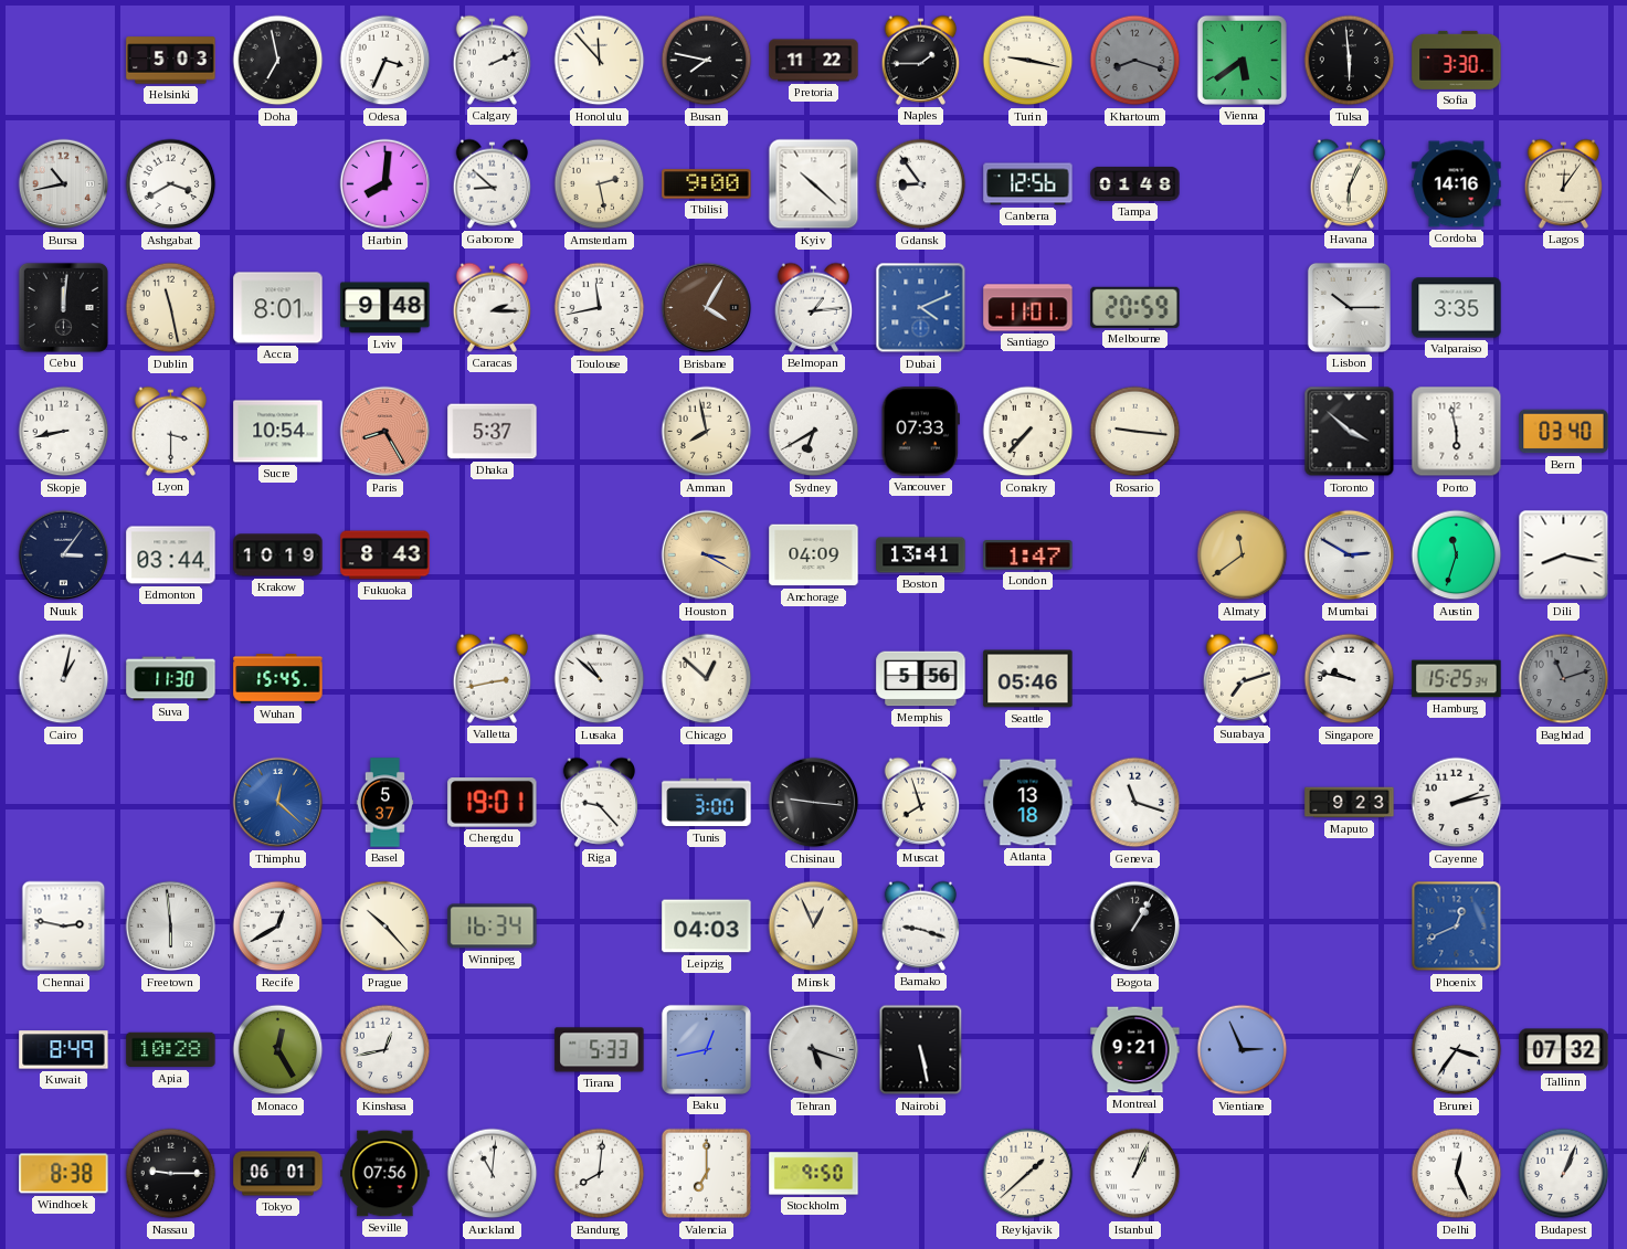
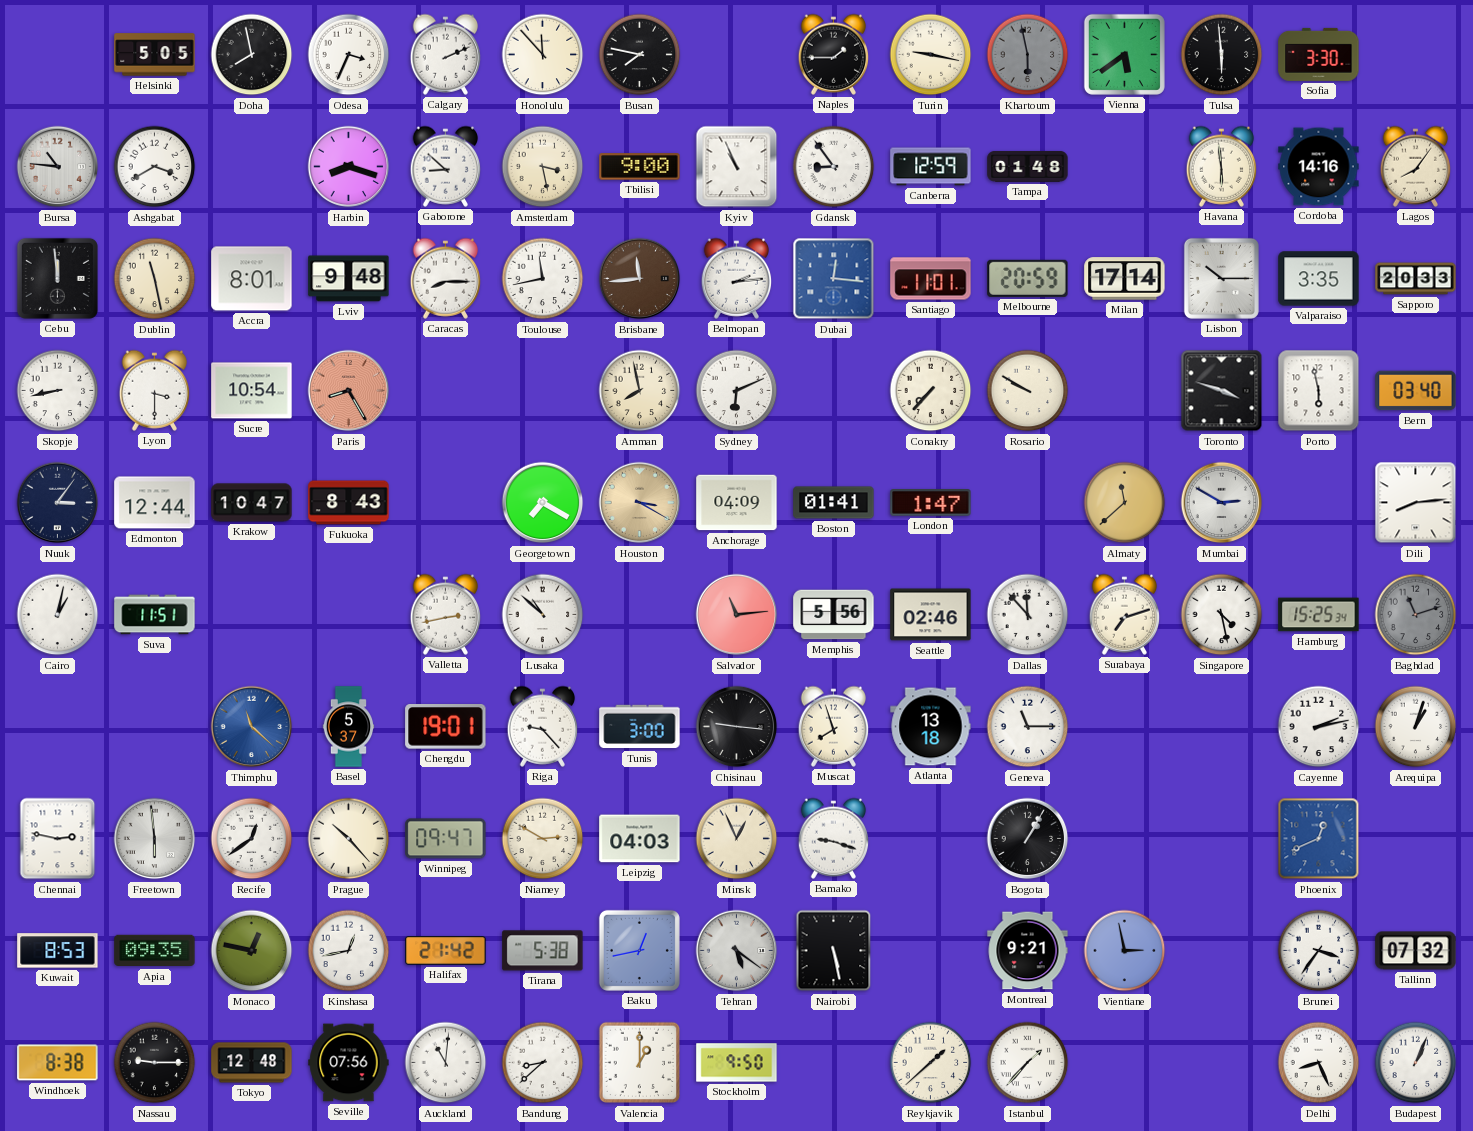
Helsinki: 5:03 -> 5:05 (155, 55)
Doha: 6:58 -> 7:58 (252, 55)
Pretoria: 11:22 -> none (814, 61)
Khartoum: 8:18 -> 5:58 (1028, 55)
Bursa: 10:43 -> 10:46 (58, 167)
Harbin: 8:01 -> 8:18 (349, 167)
Amsterdam: 2:28 -> 3:28 (543, 167)
Kyiv: 10:22 -> 10:56 (737, 167)
Canberra: 12:56 -> 12:59 (931, 167)
Havana: 6:04 -> 5:59 (1222, 166)
Lagos: 12:06 -> 8:06 (1416, 166)
Cebu: 12:01 -> 11:59 (57, 278)
Caracas: 2:15 -> 8:15 (446, 278)
Brisbane: 4:05 -> 11:44 (640, 279)
Belmopan: 1:14 -> 2:14 (737, 278)
Dubai: 4:11 -> 12:16 (834, 279)
Milan: none -> 17:14 (1125, 279)
Sapporo: none -> 20:33 (1416, 279)
Dhaka: 5:37 -> none (493, 432)
Sydney: 6:40 -> 6:11 (737, 391)
Vancouver: 07:33 -> none (920, 432)
Rosario: 9:16 -> 9:50 (1028, 391)
Toronto: 3:52 -> 3:48 (1222, 391)
Edmonton: 03:44 -> 12:44 (155, 503)
Krakow: 10:19 -> 10:47 (252, 503)
Georgetown: none -> 7:20 (543, 503)
Boston: 13:41 -> 01:41 (834, 503)
Almaty: 11:39 -> 11:38 (1125, 503)
Austin: 11:33 -> none (1457, 555)
Dili: 8:17 -> 8:14 (1416, 503)
Suva: 11:30 -> 11:51 (155, 615)
Wuhan: 15:45 -> none (278, 679)
Chicago: 12:52 -> none (707, 679)
Salvador: none -> 11:14 (737, 615)
Seattle: 05:46 -> 02:46 (931, 615)
Dallas: none -> 11:53 (1028, 615)
Singapore: 9:47 -> 4:28 (1222, 615)
Thimphu: 12:22 -> 11:22 (252, 727)
Geneva: 11:18 -> 11:15 (1028, 727)
Maputo: 9:23 -> none (1350, 803)
Arequipa: none -> 1:03 (1416, 727)
Recife: 12:40 -> 12:39 (252, 839)
Winnipeg: 16:34 -> 09:47 (446, 839)
Niamey: none -> 2:50 (543, 839)
Kuwait: 8:49 -> 8:53 (58, 951)
Apia: 10:28 -> 09:35 (155, 951)
Monaco: 12:25 -> 12:47 (252, 951)
Halifax: none -> 21:42 (446, 951)
Tirana: 5:33 -> 5:38 (543, 951)
Tehran: 5:18 -> 5:21 (737, 951)
Vientiane: 2:56 -> 2:58 (1125, 951)
Tokyo: 06:01 -> 12:48 (252, 1063)
Bandung: 8:01 -> 8:38 (543, 1063)
Valencia: 7:00 -> 1:00 (640, 1063)
Istanbul: 1:04 -> 1:37 (1028, 1063)
Delhi: 12:26 -> 8:26 (1319, 1063)
